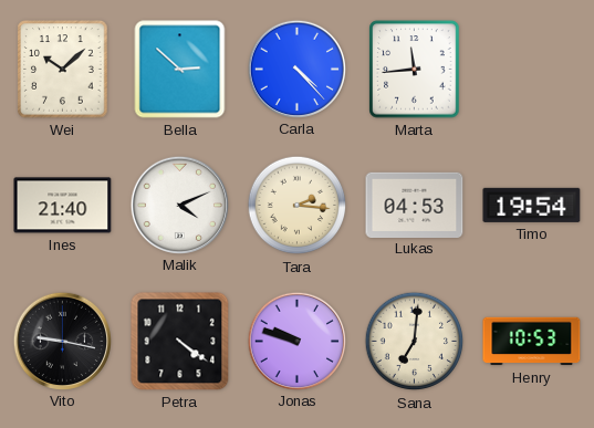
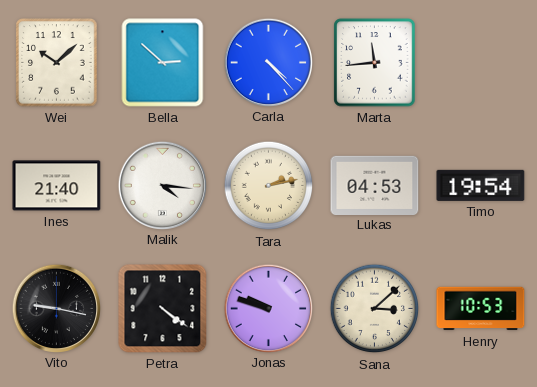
Malik: 4:11 -> 4:16 (162, 185)
Tara: 2:16 -> 2:13 (269, 186)
Sana: 7:01 -> 3:08 (375, 309)
